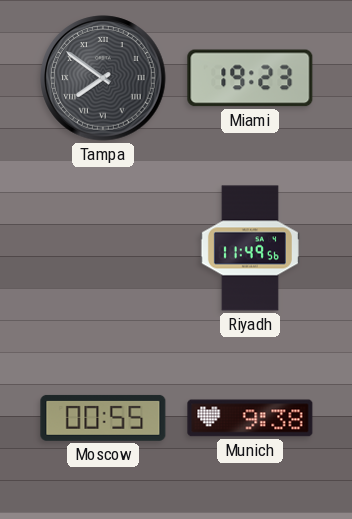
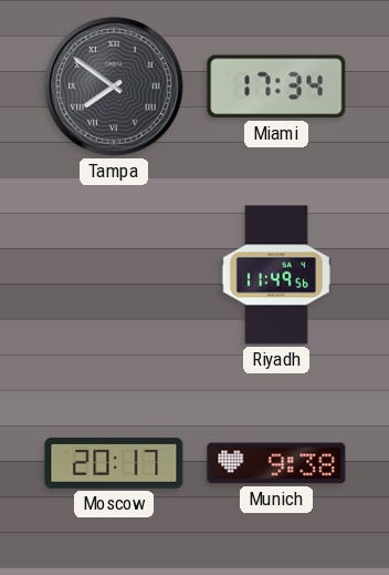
Miami: 19:23 -> 17:34 (276, 86)
Moscow: 00:55 -> 20:17 (114, 463)
